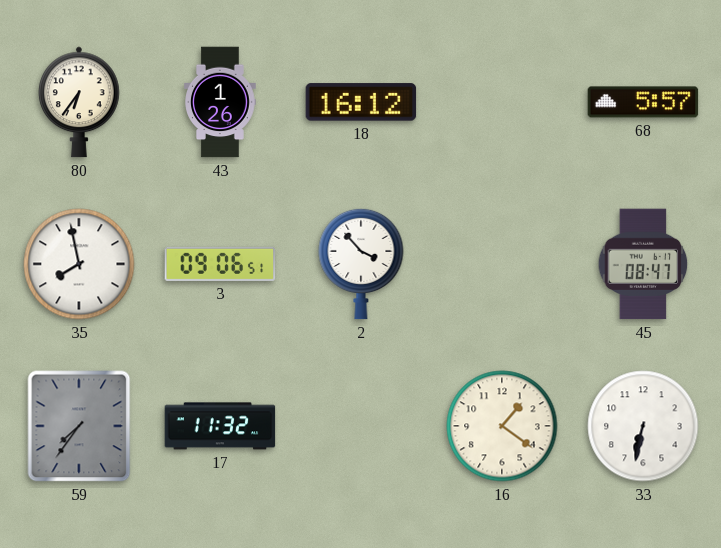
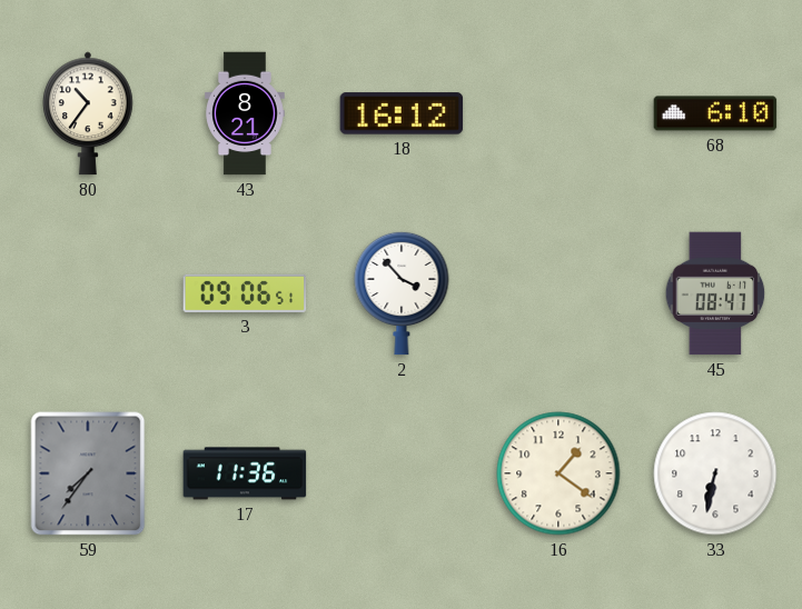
80: 6:36 -> 10:36 (89, 113)
43: 1:26 -> 8:21 (245, 113)
68: 5:57 -> 6:10 (715, 113)
35: 7:58 -> none (79, 264)
17: 11:32 -> 11:36 (245, 473)
